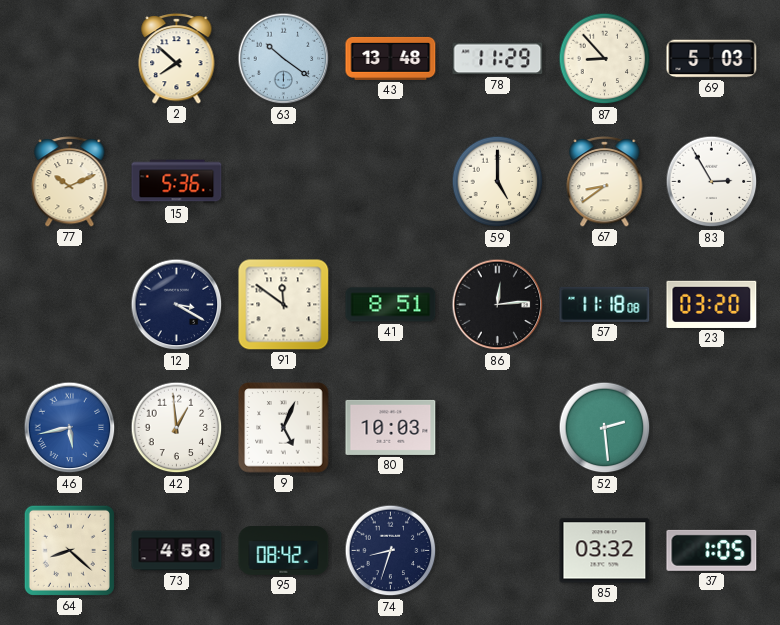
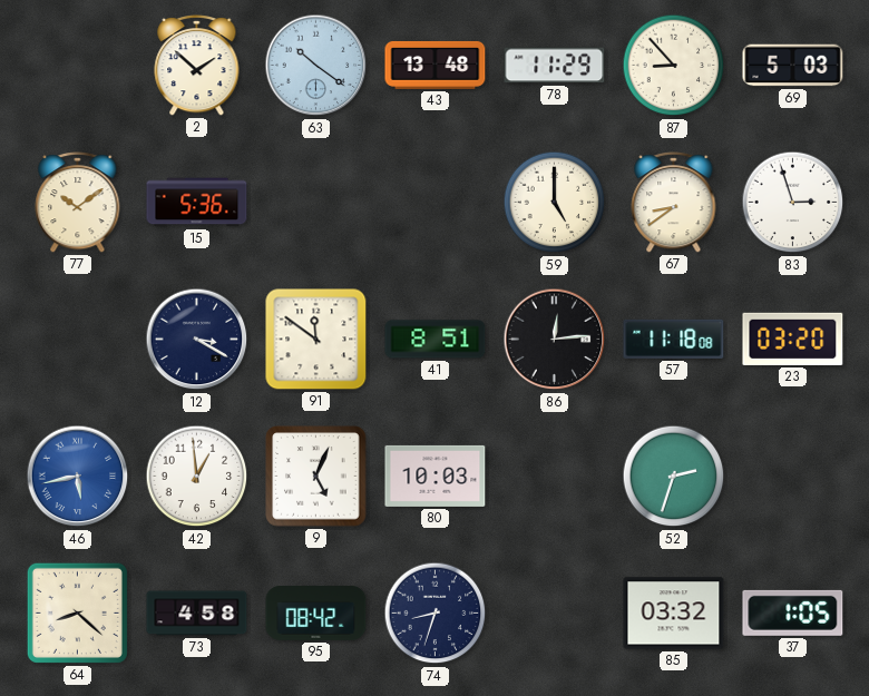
2: 7:52 -> 1:52 (197, 66)
77: 10:11 -> 10:09 (78, 203)
83: 2:55 -> 2:57 (793, 203)
52: 2:29 -> 2:33 (674, 477)
